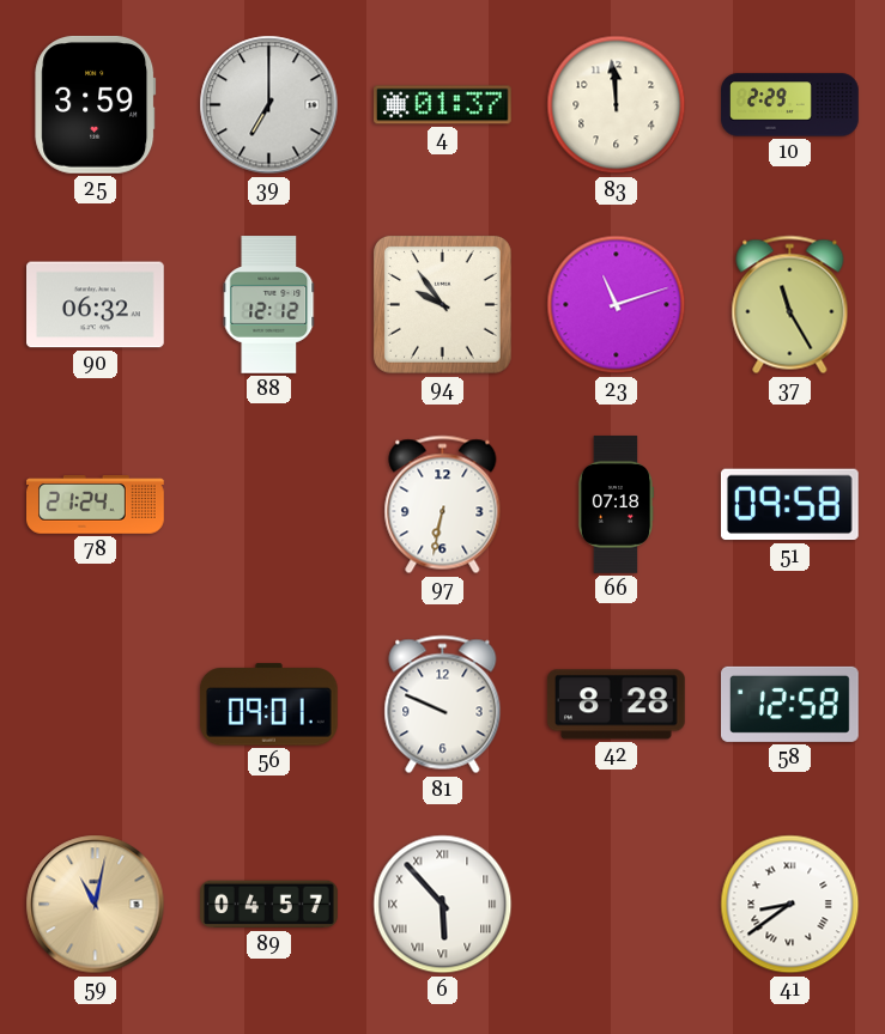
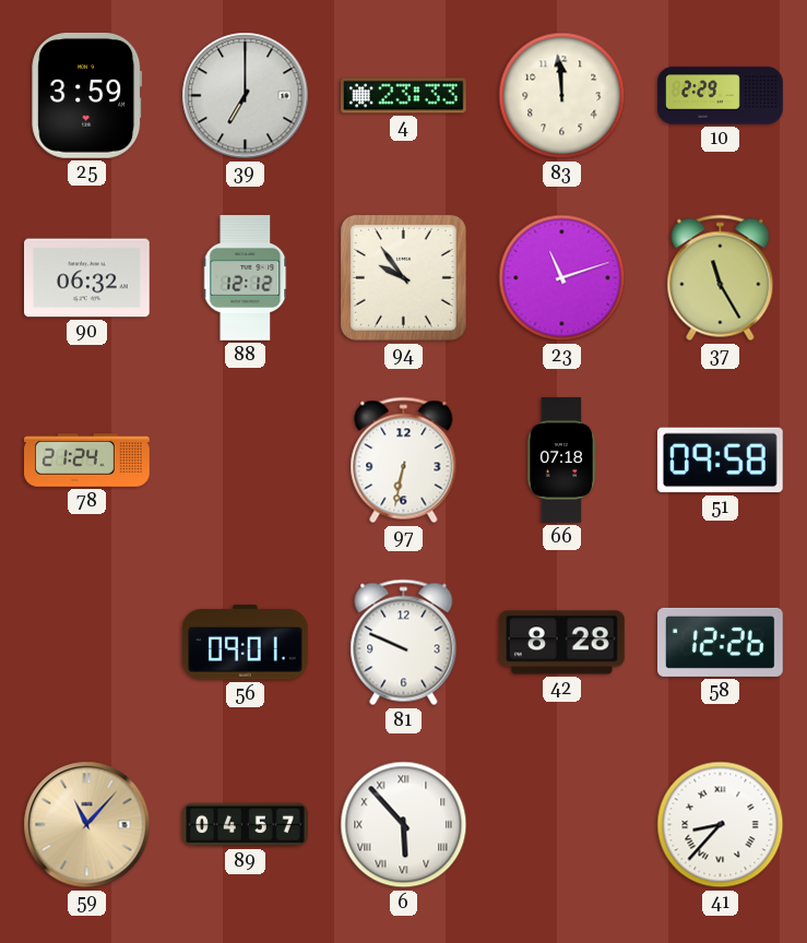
4: 01:37 -> 23:33 (404, 96)
58: 12:58 -> 12:26 (721, 642)
59: 11:02 -> 11:07 (87, 825)
41: 8:39 -> 8:37 (721, 825)
